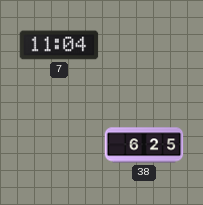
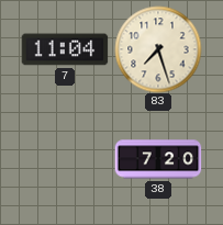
83: none -> 7:27 (158, 49)
38: 6:25 -> 7:20 (158, 159)
